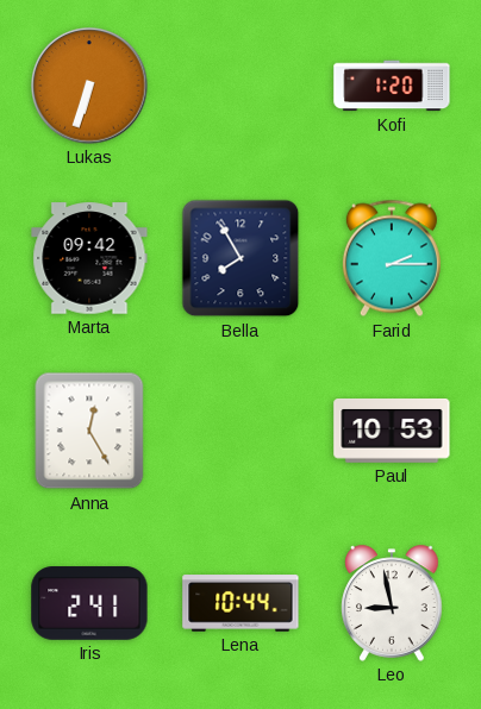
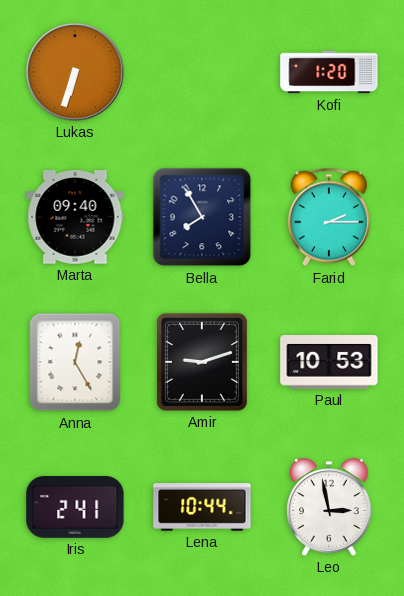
Marta: 09:42 -> 09:40 (75, 217)
Amir: none -> 9:12 (202, 362)
Leo: 8:58 -> 2:58 (329, 507)
